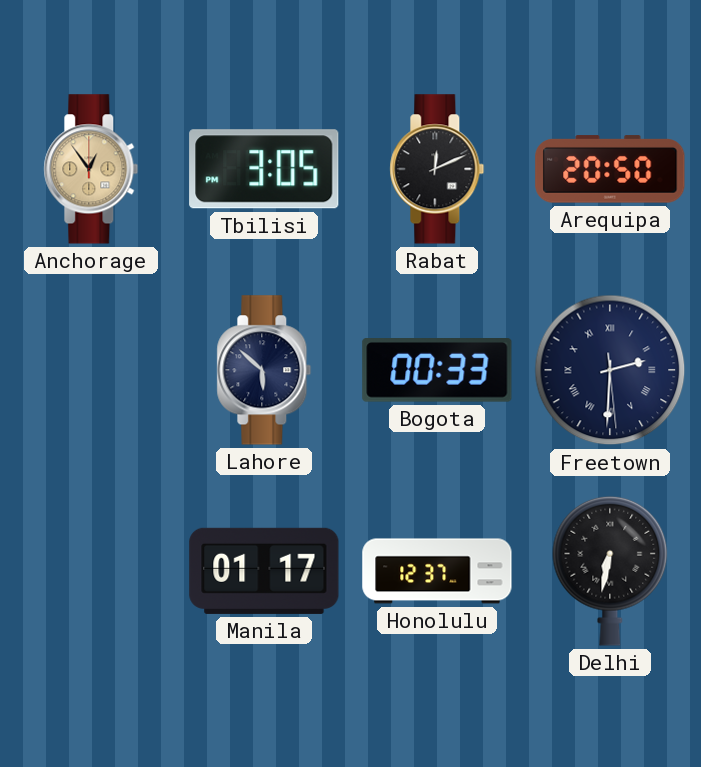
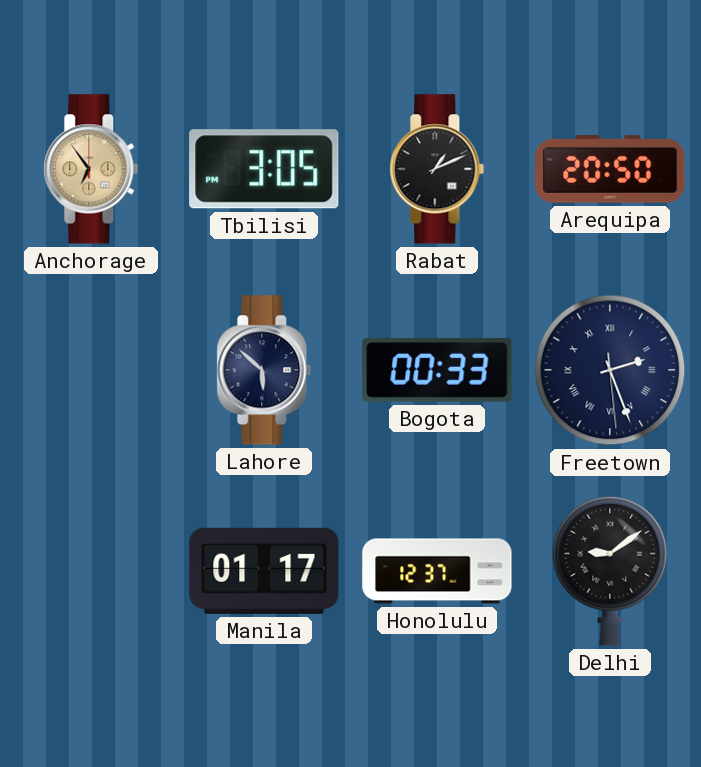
Anchorage: 12:54 -> 6:54 (91, 169)
Rabat: 12:11 -> 1:11 (437, 169)
Freetown: 2:30 -> 2:26 (610, 370)
Delhi: 6:32 -> 9:09 (610, 571)
